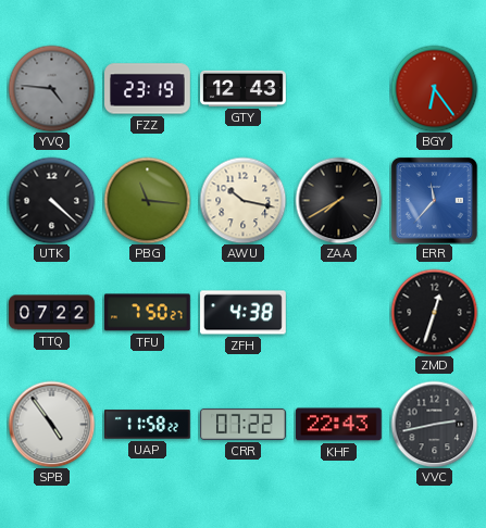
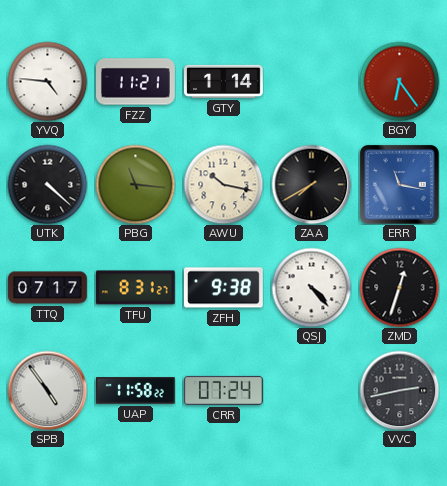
YVQ dial: grey -> white (47, 81)
FZZ: 23:19 -> 11:21 (136, 82)
GTY: 12:43 -> 1:14 (224, 81)
ERR: 11:37 -> 11:17 (400, 185)
TTQ: 07:22 -> 07:17 (48, 288)
TFU: 7:50 -> 8:31 (135, 288)
ZFH: 4:38 -> 9:38 (224, 288)
QSJ: none -> 4:23 (311, 287)
CRR: 07:22 -> 07:24 (224, 390)
KHF: 22:43 -> none (338, 425)
